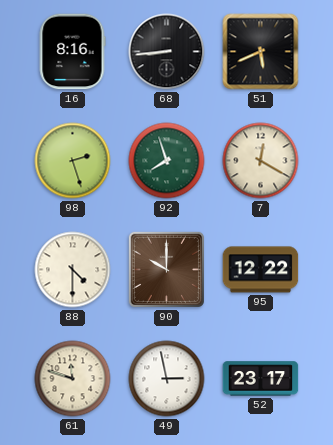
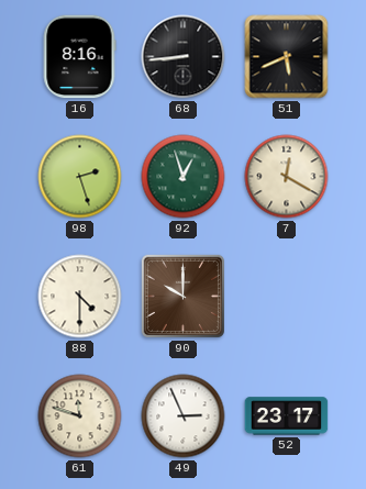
92: 7:57 -> 12:57 (184, 177)
95: 12:22 -> none (261, 270)
49: 2:58 -> 2:56 (184, 416)
